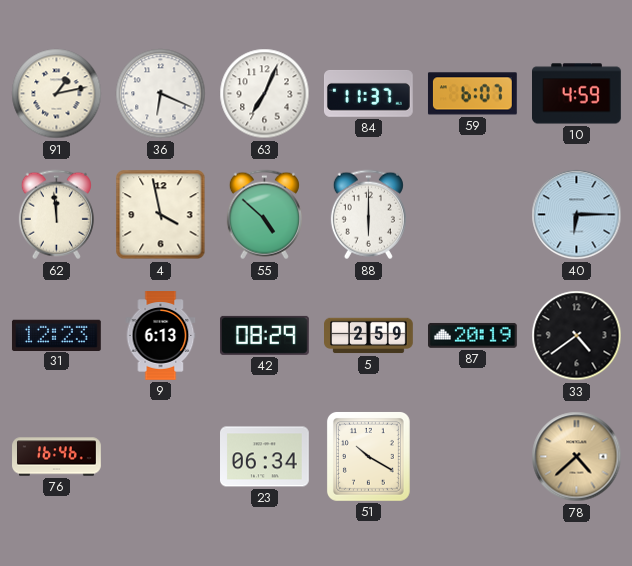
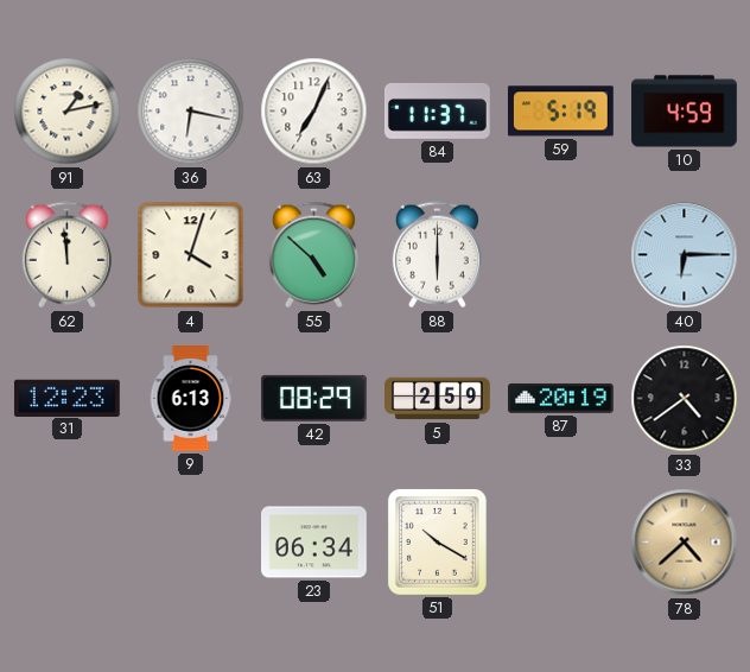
36: 6:19 -> 6:17 (191, 112)
59: 6:07 -> 5:19 (560, 112)
4: 3:58 -> 4:03 (191, 255)
76: 16:46 -> none (57, 457)
